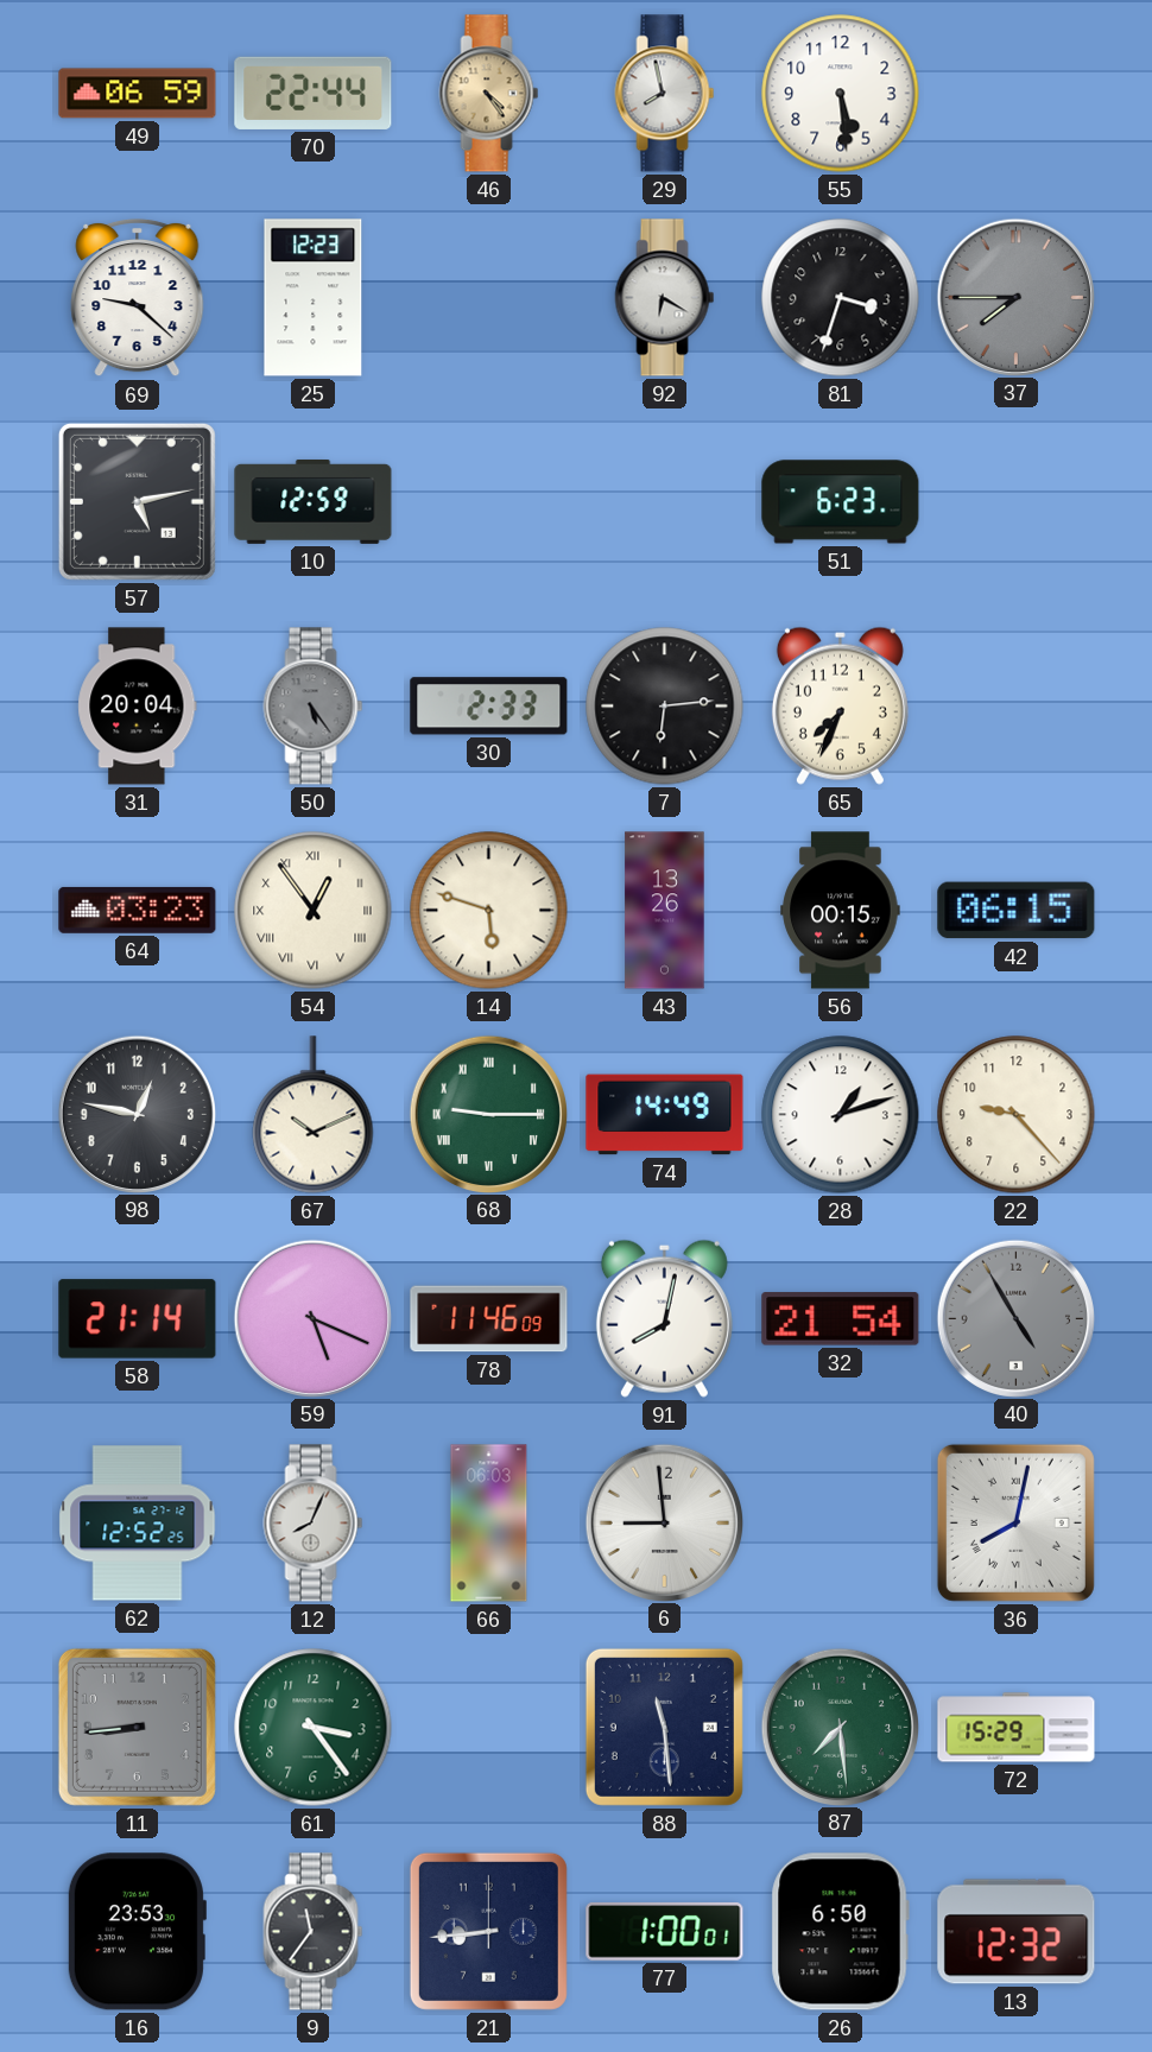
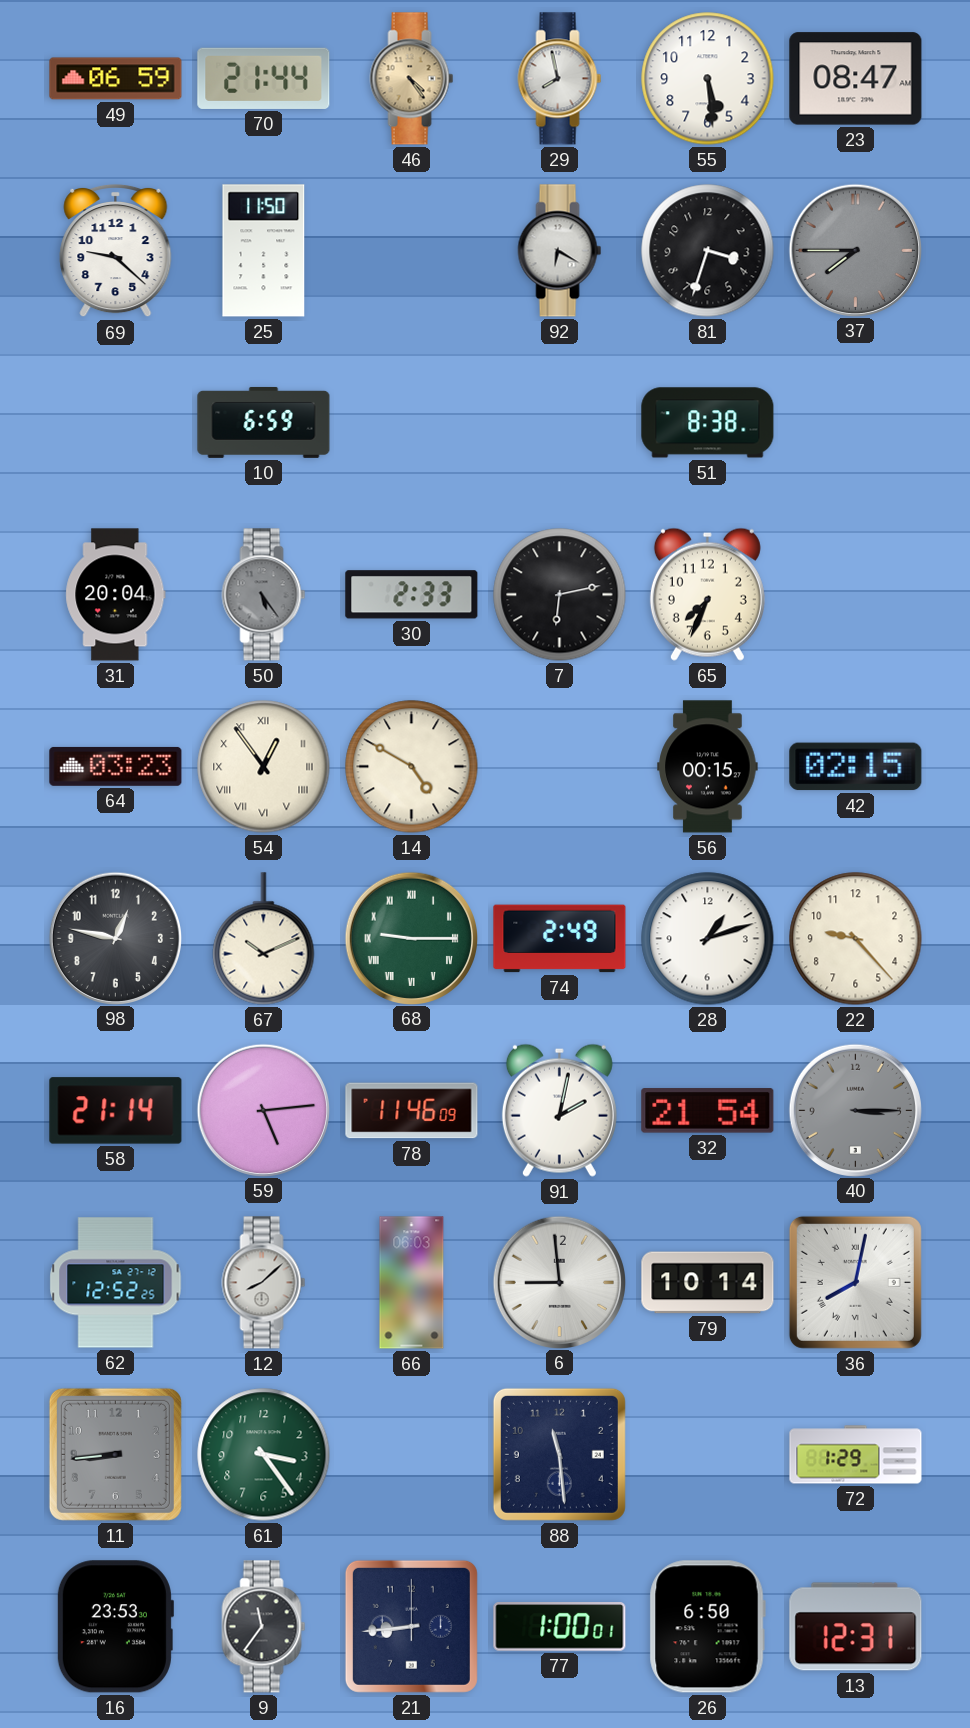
70: 22:44 -> 21:44 (264, 78)
23: none -> 08:47 (856, 79)
25: 12:23 -> 11:50 (264, 251)
57: 5:13 -> none (137, 501)
10: 12:59 -> 6:59 (264, 422)
51: 6:23 -> 8:38 (708, 423)
7: 6:14 -> 6:13 (560, 595)
14: 5:48 -> 4:50 (412, 767)
43: 13:26 -> none (665, 911)
42: 06:15 -> 02:15 (856, 767)
74: 14:49 -> 2:49 (560, 939)
59: 5:19 -> 5:14 (263, 1110)
91: 8:02 -> 2:02 (559, 1110)
40: 4:55 -> 3:15 (855, 1110)
12: 8:04 -> 8:08 (264, 1283)
79: none -> 10:14 (708, 1283)
87: 7:29 -> none (840, 1727)
72: 15:29 -> 1:29 (856, 1455)
13: 12:32 -> 12:31 (856, 1627)
